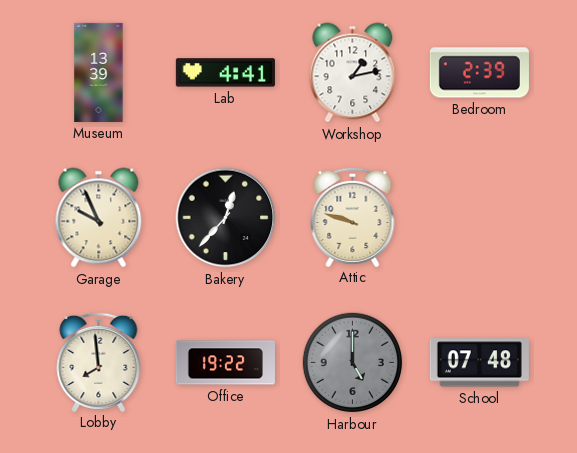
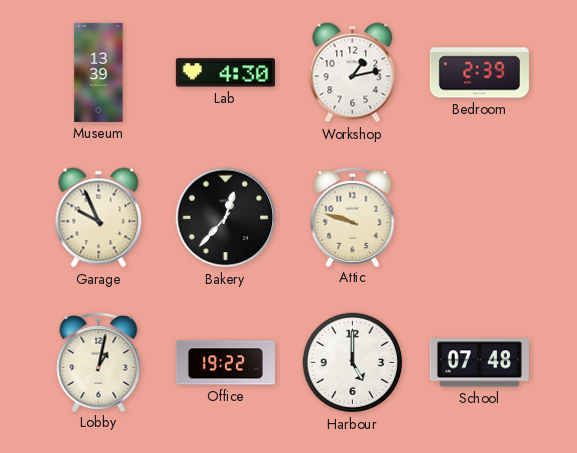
Lab: 4:41 -> 4:30 (225, 73)
Lobby: 7:59 -> 1:02 (99, 361)
Harbour dial: grey -> white (353, 363)
